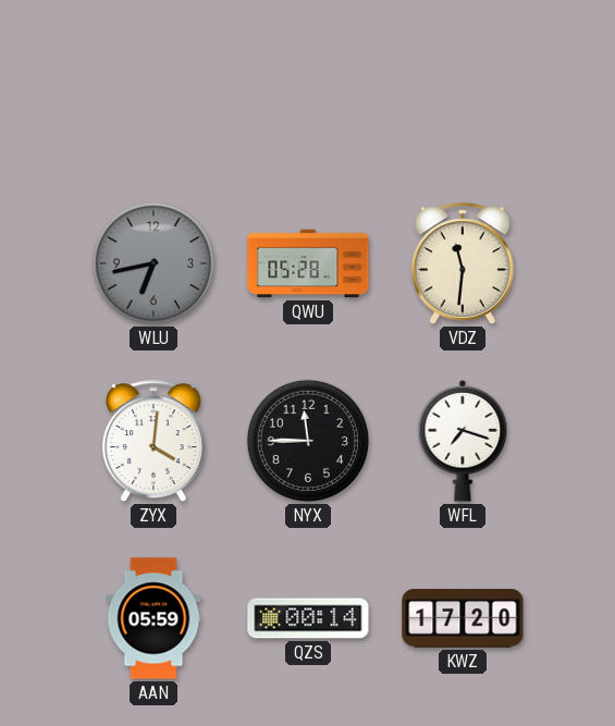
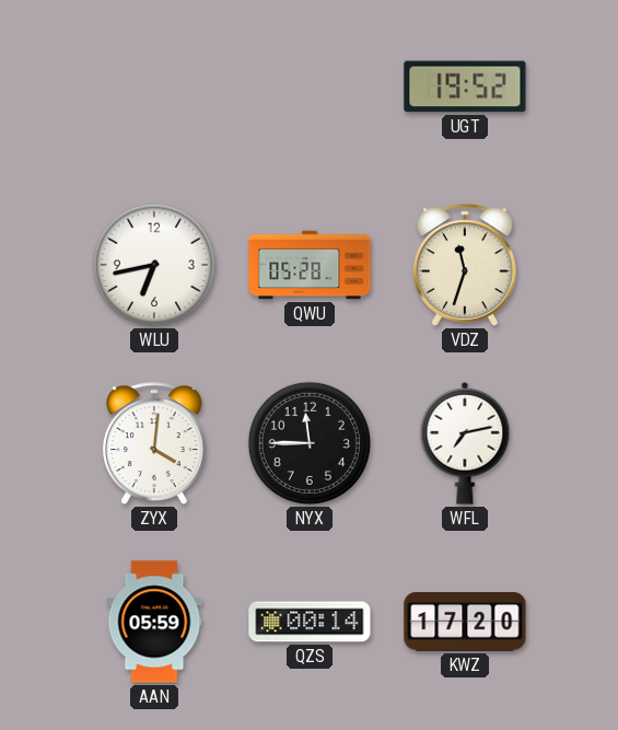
UGT: none -> 19:52 (465, 86)
WLU dial: grey -> white (154, 265)
VDZ: 11:31 -> 11:33 (465, 265)
WFL: 7:18 -> 7:13 (465, 443)
